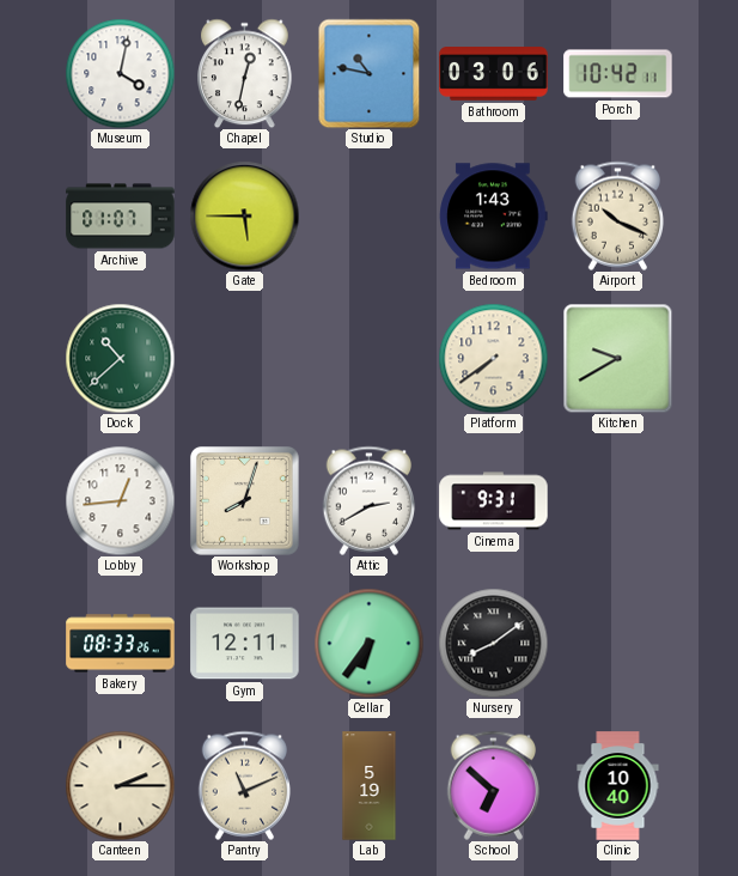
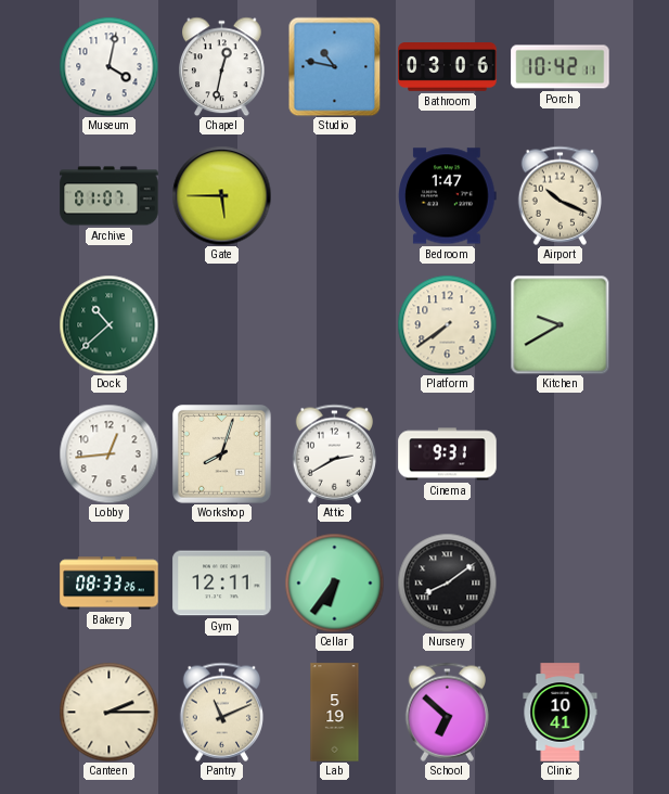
Bedroom: 1:43 -> 1:47 (448, 196)
Clinic: 10:40 -> 10:41 (561, 713)
